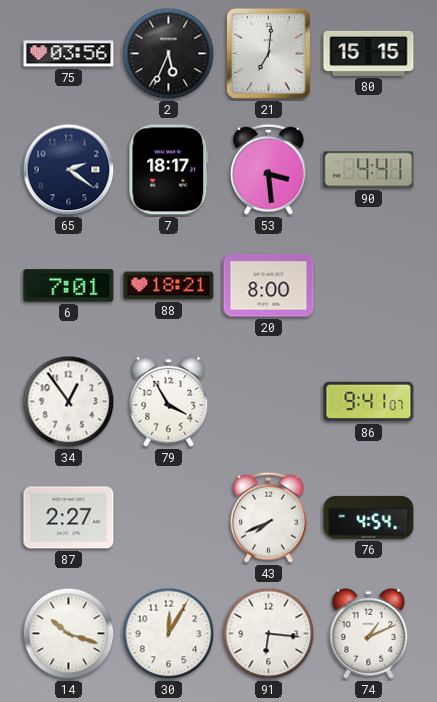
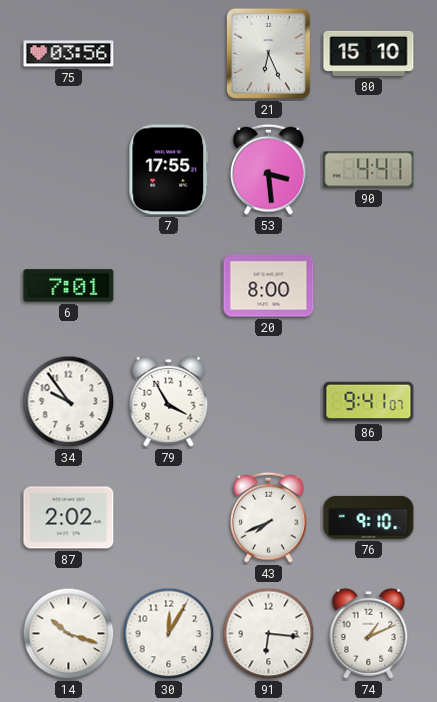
2: 5:34 -> none (169, 54)
21: 7:01 -> 6:26 (268, 53)
80: 15:15 -> 15:10 (369, 53)
65: 2:21 -> none (69, 170)
7: 18:17 -> 17:55 (169, 170)
88: 18:21 -> none (169, 286)
34: 12:54 -> 9:54 (69, 402)
87: 2:27 -> 2:02 (69, 518)
76: 4:54 -> 9:10 (369, 517)
